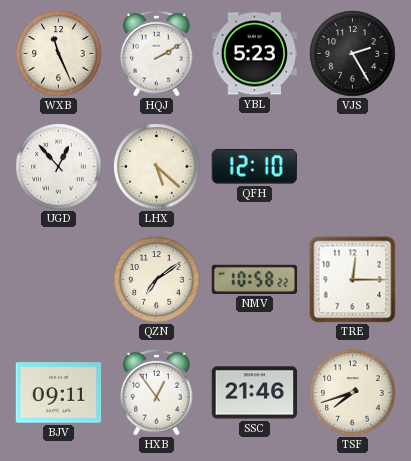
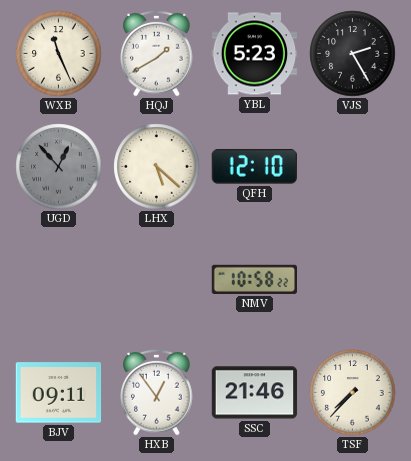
HQJ: 2:10 -> 1:40 (157, 53)
UGD dial: white -> grey (59, 167)
QZN: 7:09 -> none (157, 280)
TRE: 12:15 -> none (353, 280)
TSF: 7:42 -> 7:37 (353, 393)
